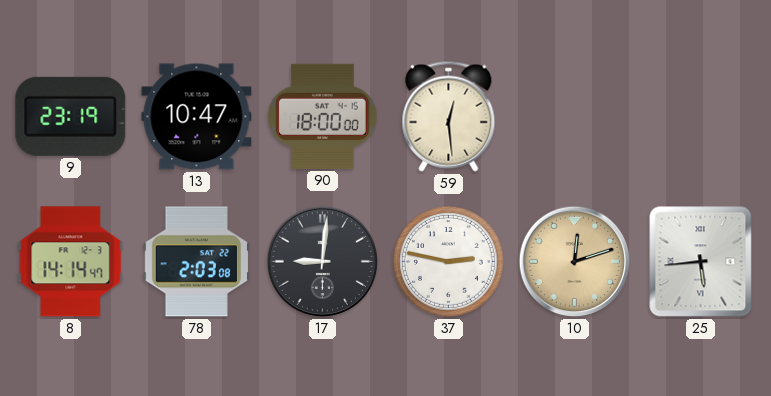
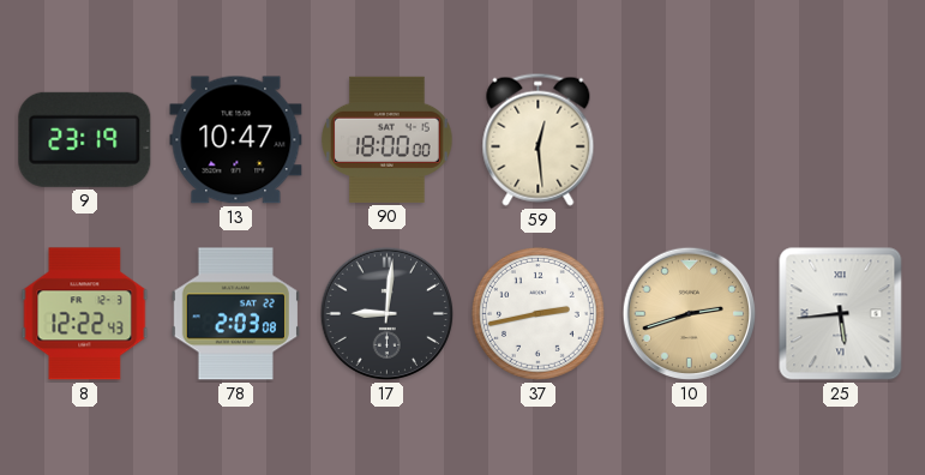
8: 14:14 -> 12:22 (85, 314)
37: 2:47 -> 2:43 (537, 313)
10: 12:12 -> 2:42 (690, 314)
